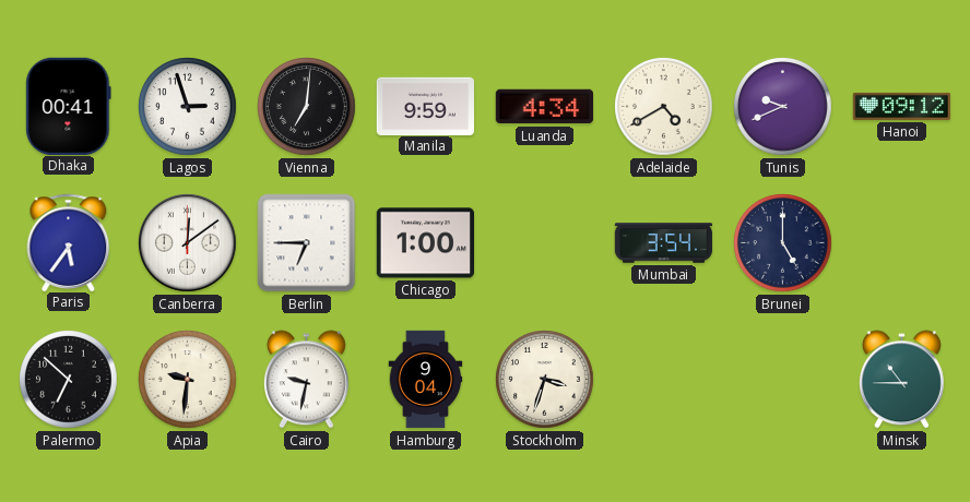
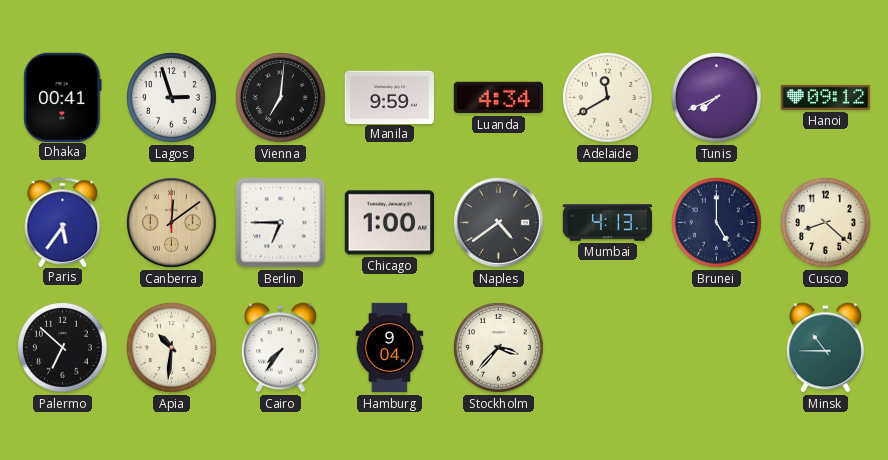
Adelaide: 4:40 -> 11:40 (608, 98)
Tunis: 9:41 -> 7:41 (717, 98)
Canberra dial: white -> champagne (172, 223)
Naples: none -> 4:39 (499, 223)
Mumbai: 3:54 -> 4:13 (608, 223)
Cusco: none -> 8:22 (826, 223)
Apia: 9:31 -> 10:31 (172, 348)
Cairo: 9:32 -> 7:36 (280, 348)
Stockholm: 3:33 -> 3:37 (499, 348)
